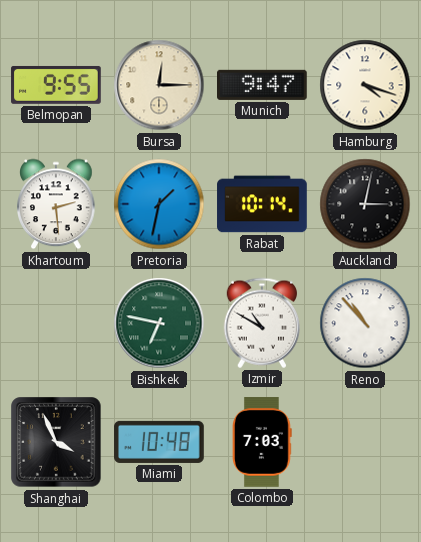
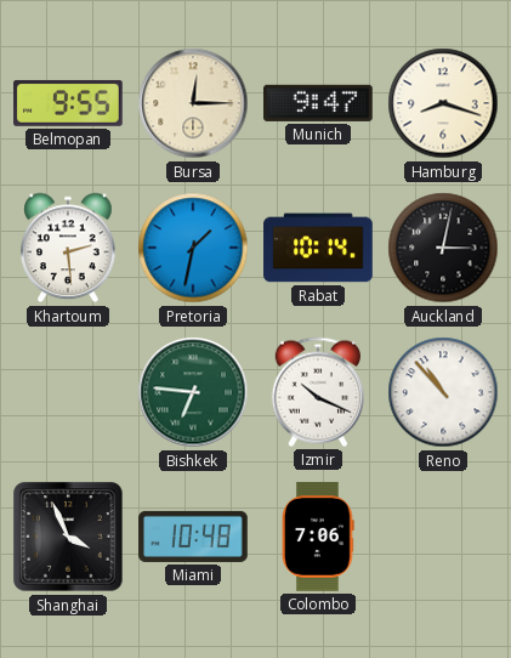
Hamburg: 4:18 -> 8:18 (443, 103)
Bishkek: 6:47 -> 6:46 (193, 392)
Izmir: 10:50 -> 10:19 (317, 392)
Colombo: 7:03 -> 7:06 (319, 537)
